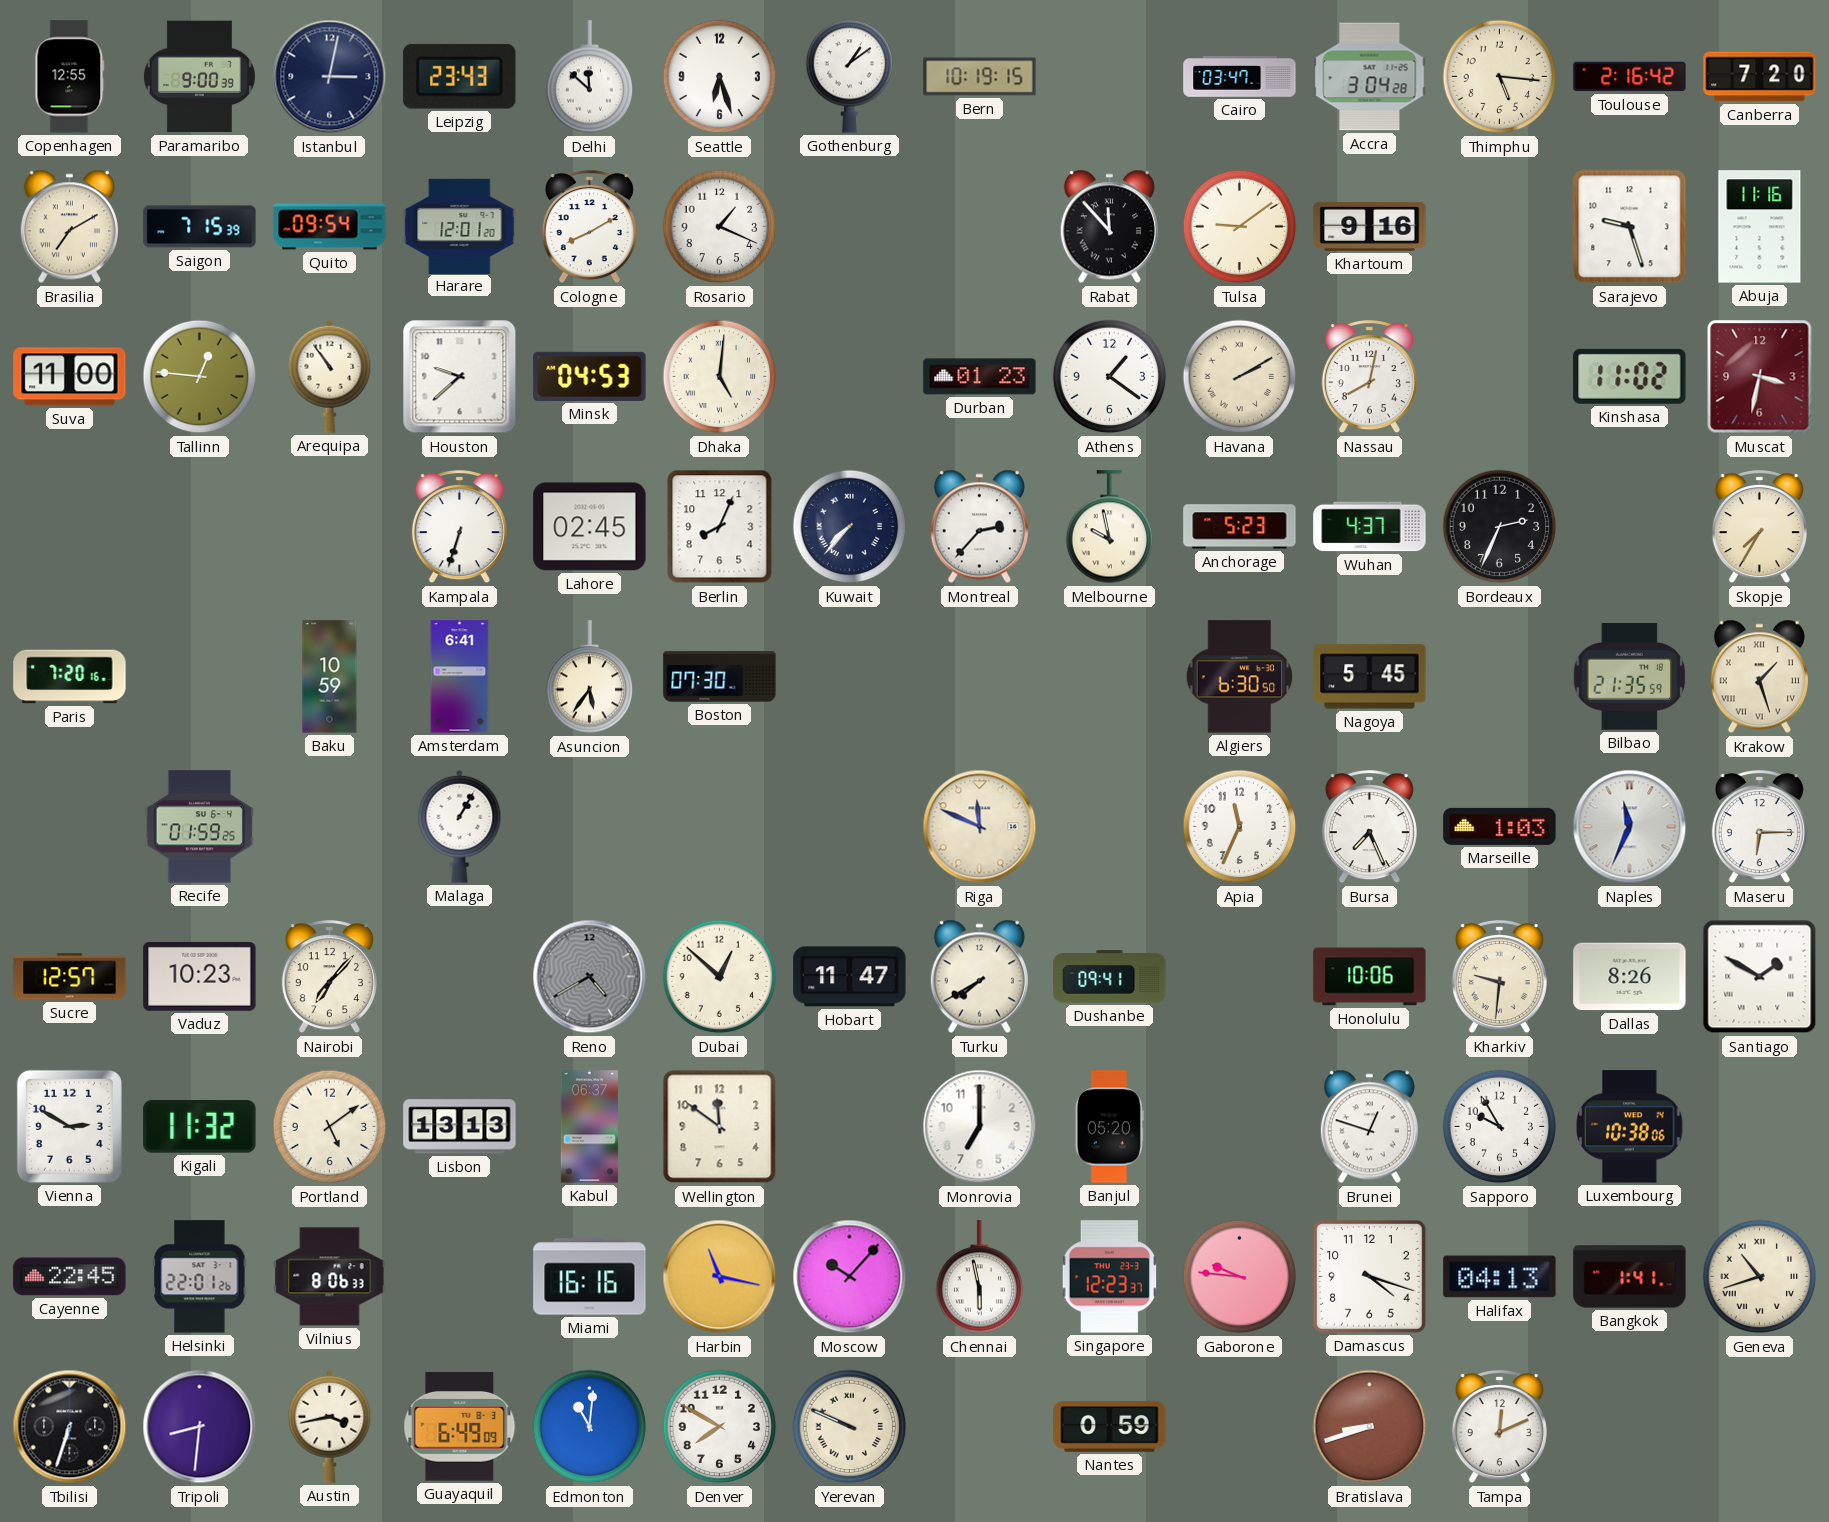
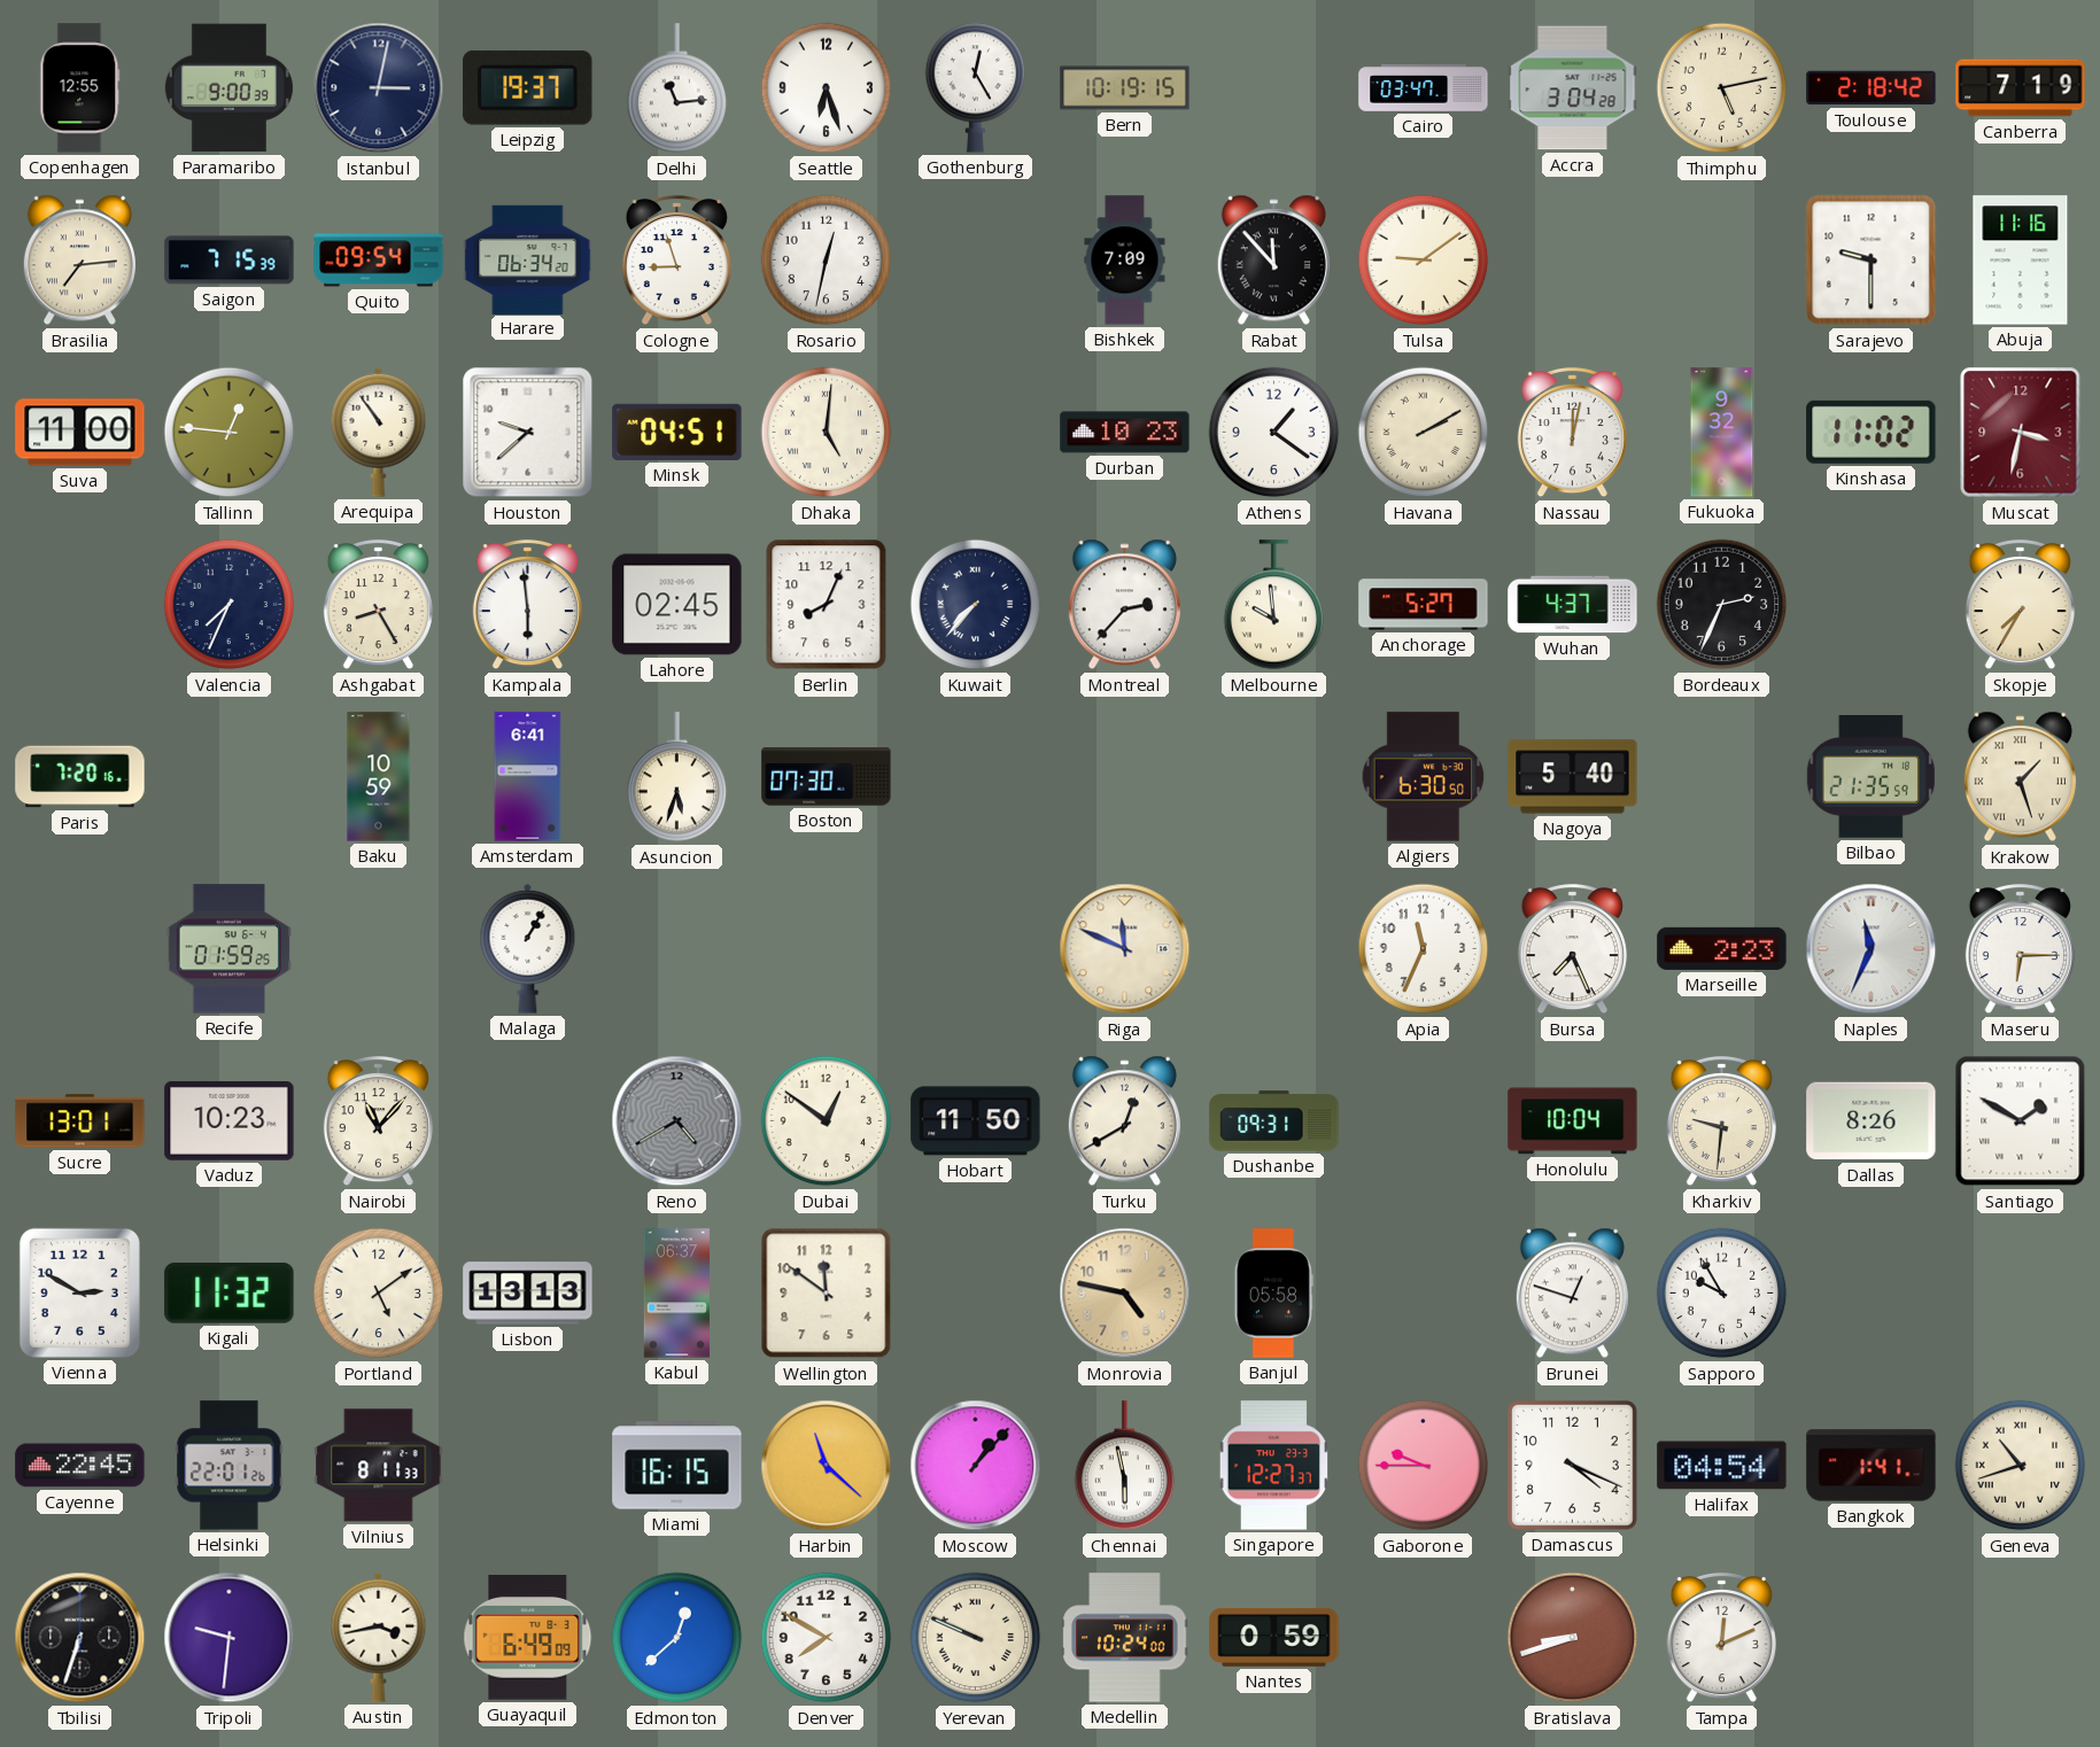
Leipzig: 23:43 -> 19:37 (528, 87)
Delhi: 11:52 -> 11:14 (677, 88)
Gothenburg: 1:09 -> 12:25 (976, 87)
Thimphu: 5:16 -> 5:13 (1722, 88)
Toulouse: 2:16 -> 2:18 (1872, 88)
Canberra: 7:20 -> 7:19 (2021, 88)
Brasilia: 7:10 -> 7:14 (79, 261)
Harare: 12:01 -> 06:34 (528, 259)
Cologne: 8:10 -> 8:57 (676, 262)
Rosario: 1:19 -> 12:32 (827, 261)
Bishkek: none -> 7:09 (1125, 261)
Khartoum: 9:16 -> none (1370, 226)
Sarajevo: 9:27 -> 9:30 (1872, 261)
Minsk: 04:53 -> 04:51 (677, 432)
Durban: 01:23 -> 10:23 (1125, 433)
Nassau: 8:02 -> 12:02 (1572, 434)
Fukuoka: none -> 9:32 (1722, 433)
Valencia: none -> 7:34 (230, 605)
Ashgabat: none -> 8:25 (378, 606)
Kampala: 6:33 -> 5:59 (527, 606)
Melbourne: 9:58 -> 9:59 (1274, 605)
Anchorage: 5:23 -> 5:27 (1424, 605)
Asuncion: 5:36 -> 5:33 (677, 777)
Nagoya: 5:45 -> 5:40 (1573, 777)
Marseille: 1:03 -> 2:23 (1722, 948)
Sucre: 12:57 -> 13:01 (80, 1121)
Nairobi: 7:07 -> 11:07 (378, 1123)
Dubai: 12:52 -> 12:51 (827, 1121)
Hobart: 11:47 -> 11:50 (976, 1121)
Turku: 7:40 -> 12:40 (1124, 1121)
Dushanbe: 09:41 -> 09:31 (1274, 1121)
Honolulu: 10:06 -> 10:04 (1573, 1121)
Monrovia: 7:00 -> 4:47 (1125, 1294)
Monrovia dial: white -> champagne (1125, 1294)
Banjul: 05:20 -> 05:58 (1273, 1294)
Luxembourg: 10:38 -> none (1630, 1127)
Vilnius: 8:06 -> 8:11 (379, 1466)
Miami: 16:16 -> 16:15 (677, 1466)
Harbin: 11:17 -> 11:22 (827, 1466)
Moscow: 10:07 -> 1:07 (976, 1466)
Singapore: 12:23 -> 12:27 (1274, 1466)
Gaborone: 9:46 -> 9:45 (1424, 1466)
Damascus: 4:18 -> 4:19 (1572, 1465)
Halifax: 04:13 -> 04:54 (1722, 1466)
Tripoli: 8:31 -> 9:31 (230, 1638)
Edmonton: 11:01 -> 12:38 (677, 1638)
Medellin: none -> 10:24 (1125, 1638)
